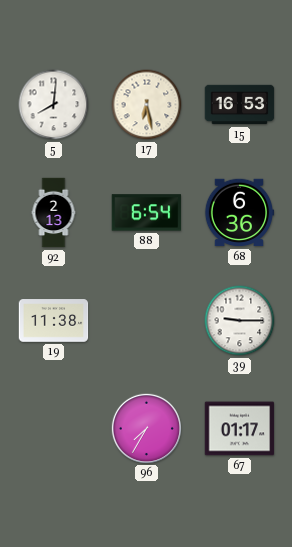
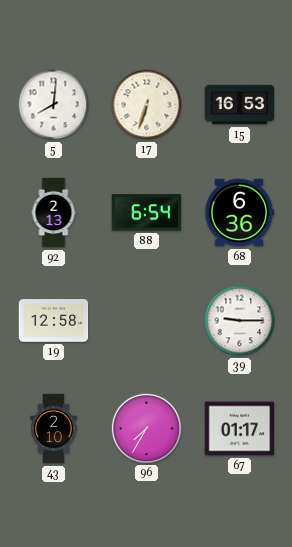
17: 6:28 -> 6:33 (147, 105)
19: 11:38 -> 12:58 (54, 321)
43: none -> 2:10 (54, 429)
